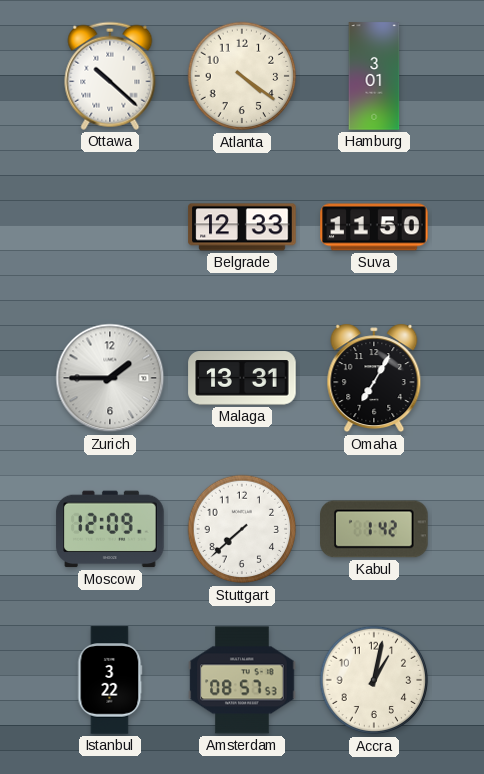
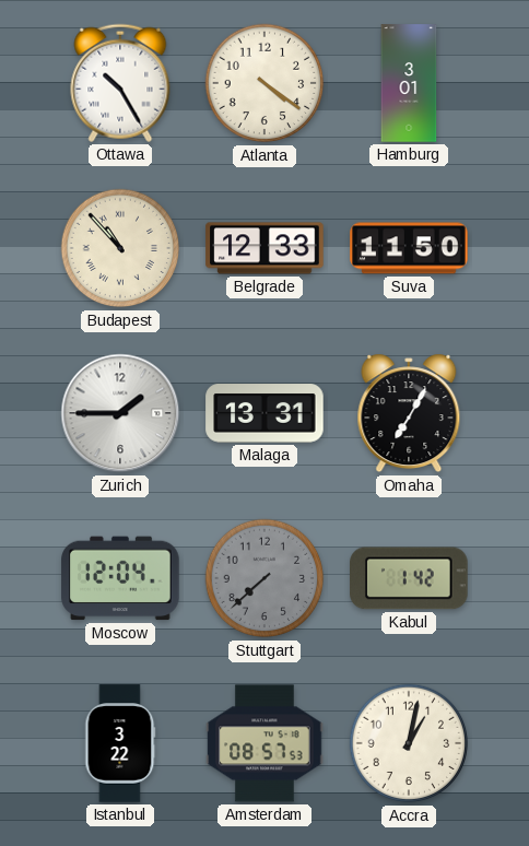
Ottawa: 10:22 -> 10:25 (120, 83)
Budapest: none -> 10:53 (120, 248)
Moscow: 12:09 -> 12:04 (120, 578)
Stuttgart dial: white -> grey (264, 578)
